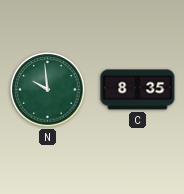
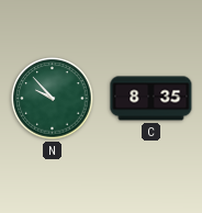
N: 9:59 -> 9:53 (53, 99)
